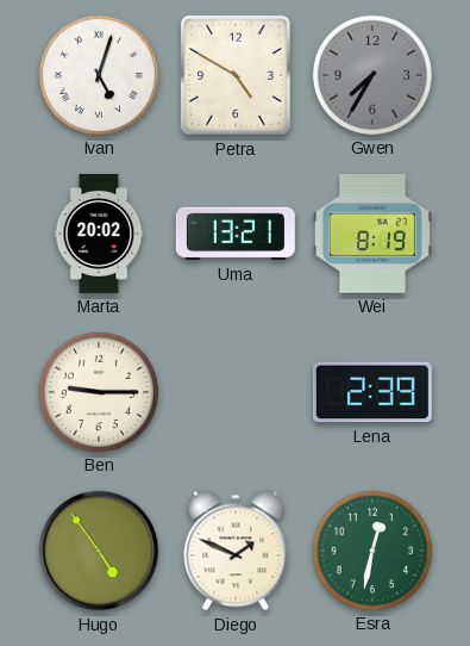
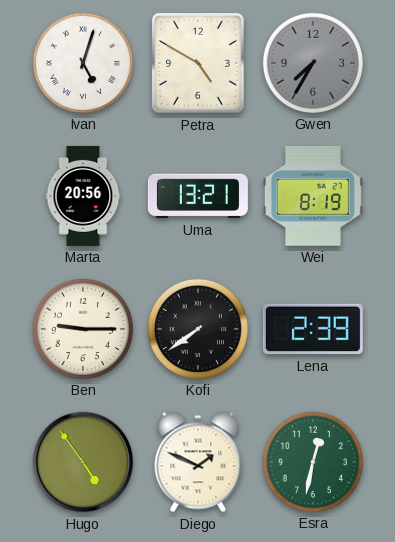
Marta: 20:02 -> 20:56 (83, 196)
Kofi: none -> 7:39 (198, 329)
